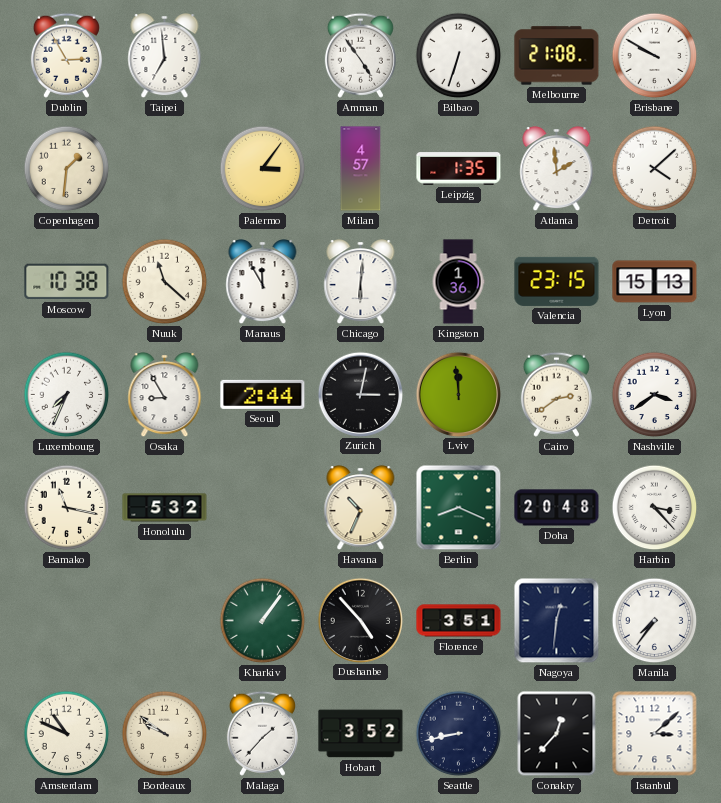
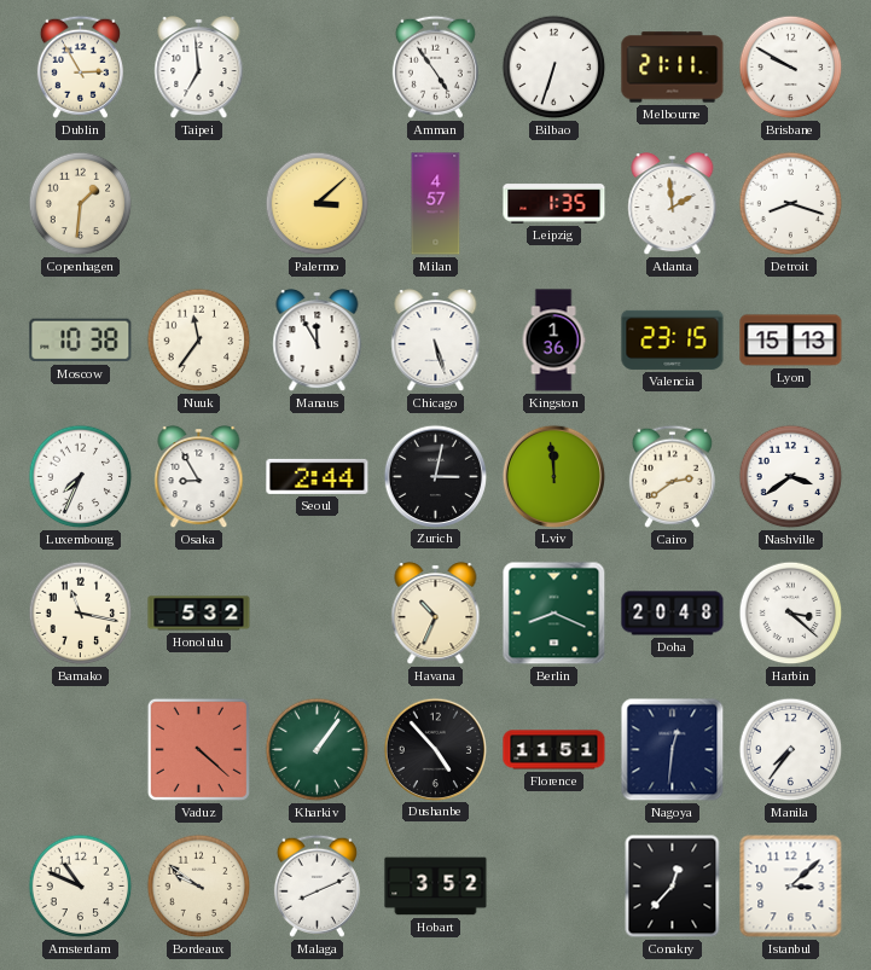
Melbourne: 21:08 -> 21:11 (673, 68)
Palermo: 3:06 -> 3:08 (318, 204)
Detroit: 4:08 -> 8:18 (791, 204)
Nuuk: 11:22 -> 11:36 (199, 341)
Chicago: 6:01 -> 5:27 (436, 341)
Harbin: 3:23 -> 3:22 (791, 614)
Vaduz: none -> 4:22 (198, 749)
Florence: 3:51 -> 11:51 (554, 750)
Malaga: 1:37 -> 8:11 (317, 885)
Seattle: 8:43 -> none (459, 734)
